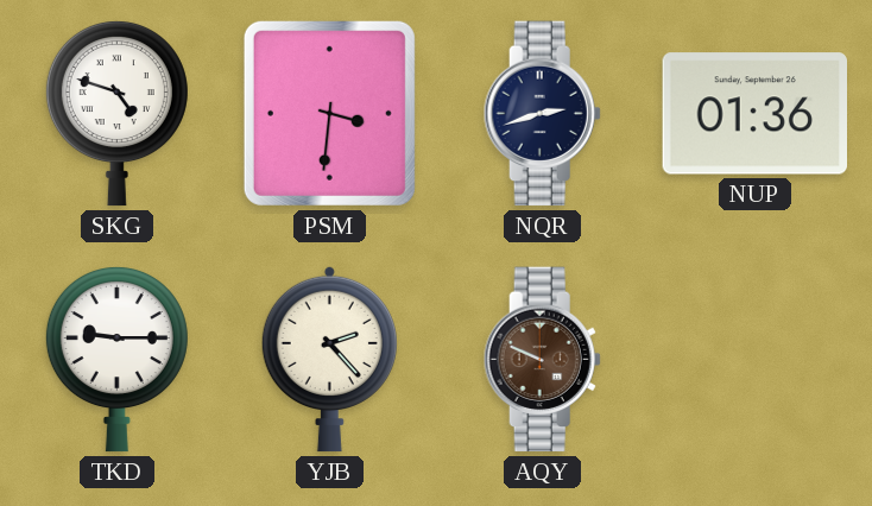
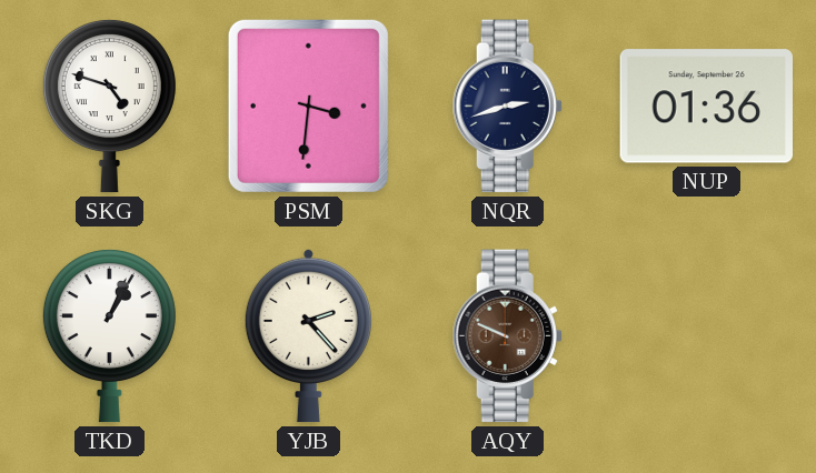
TKD: 9:15 -> 1:04 (109, 335)
